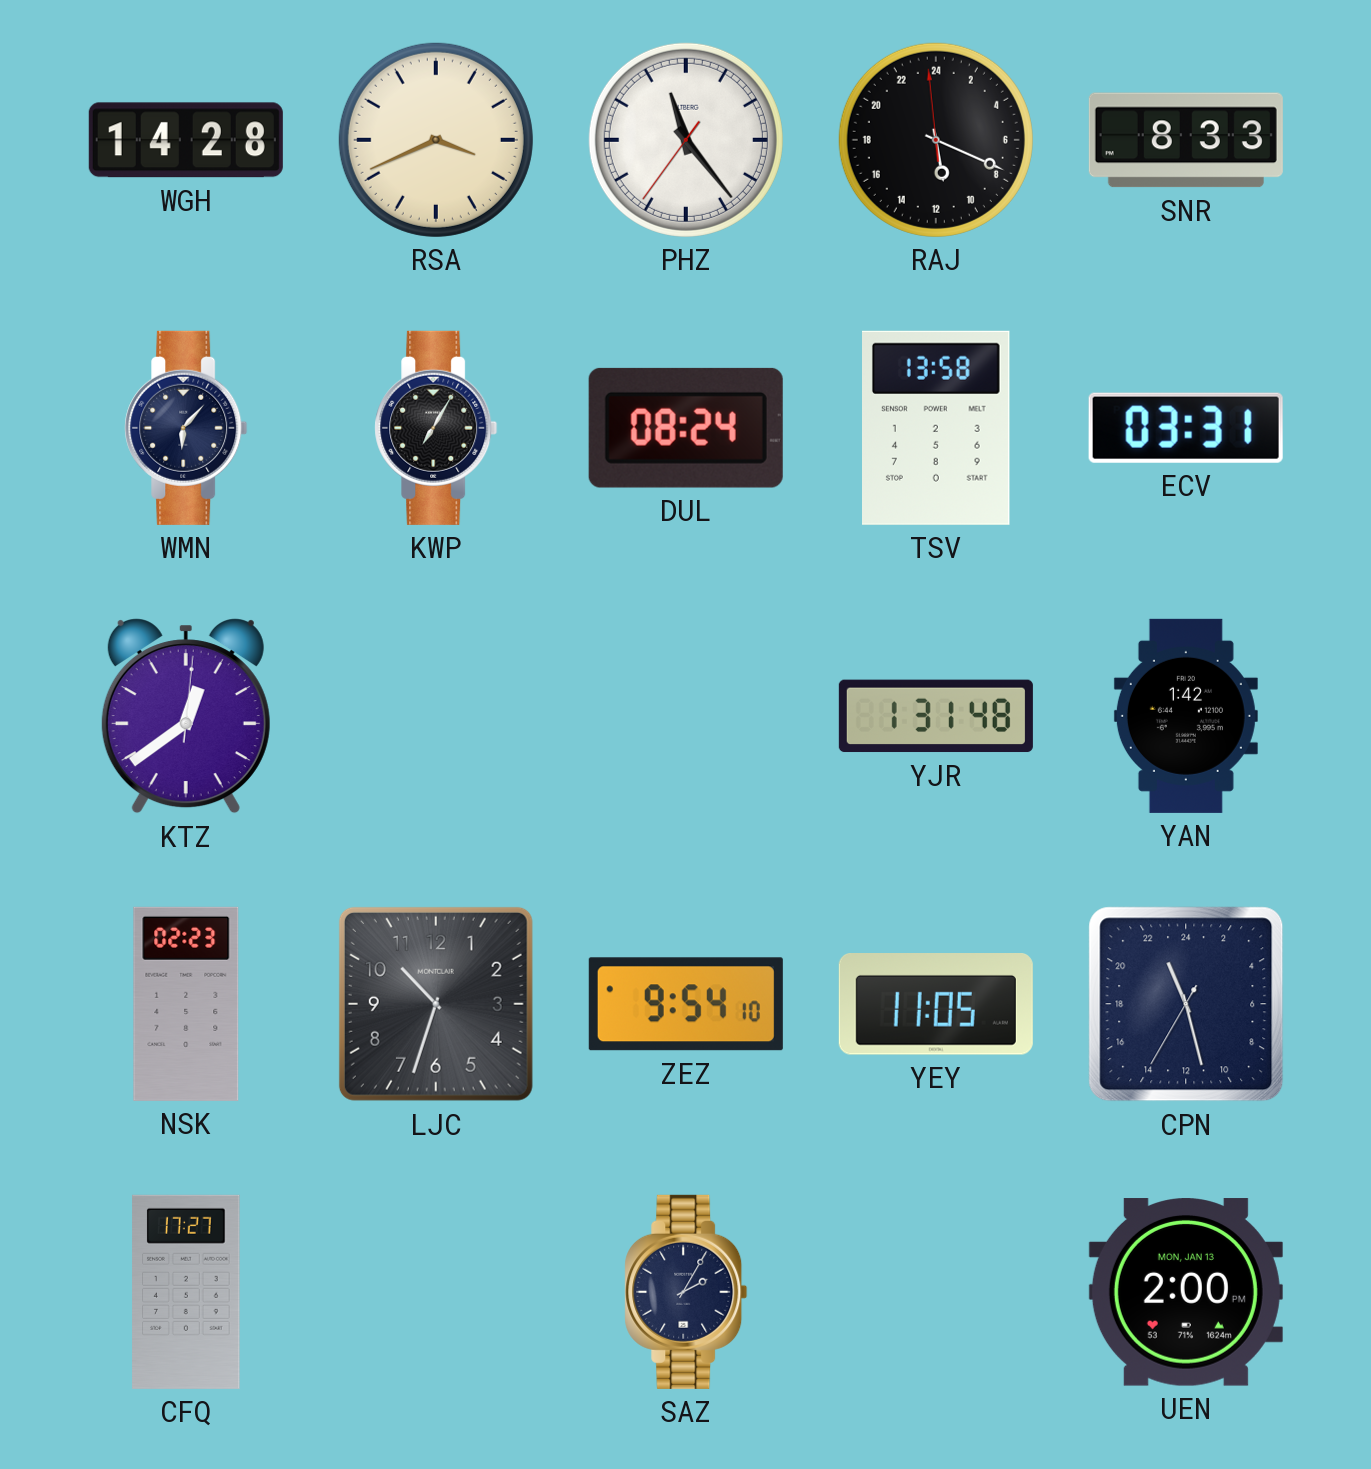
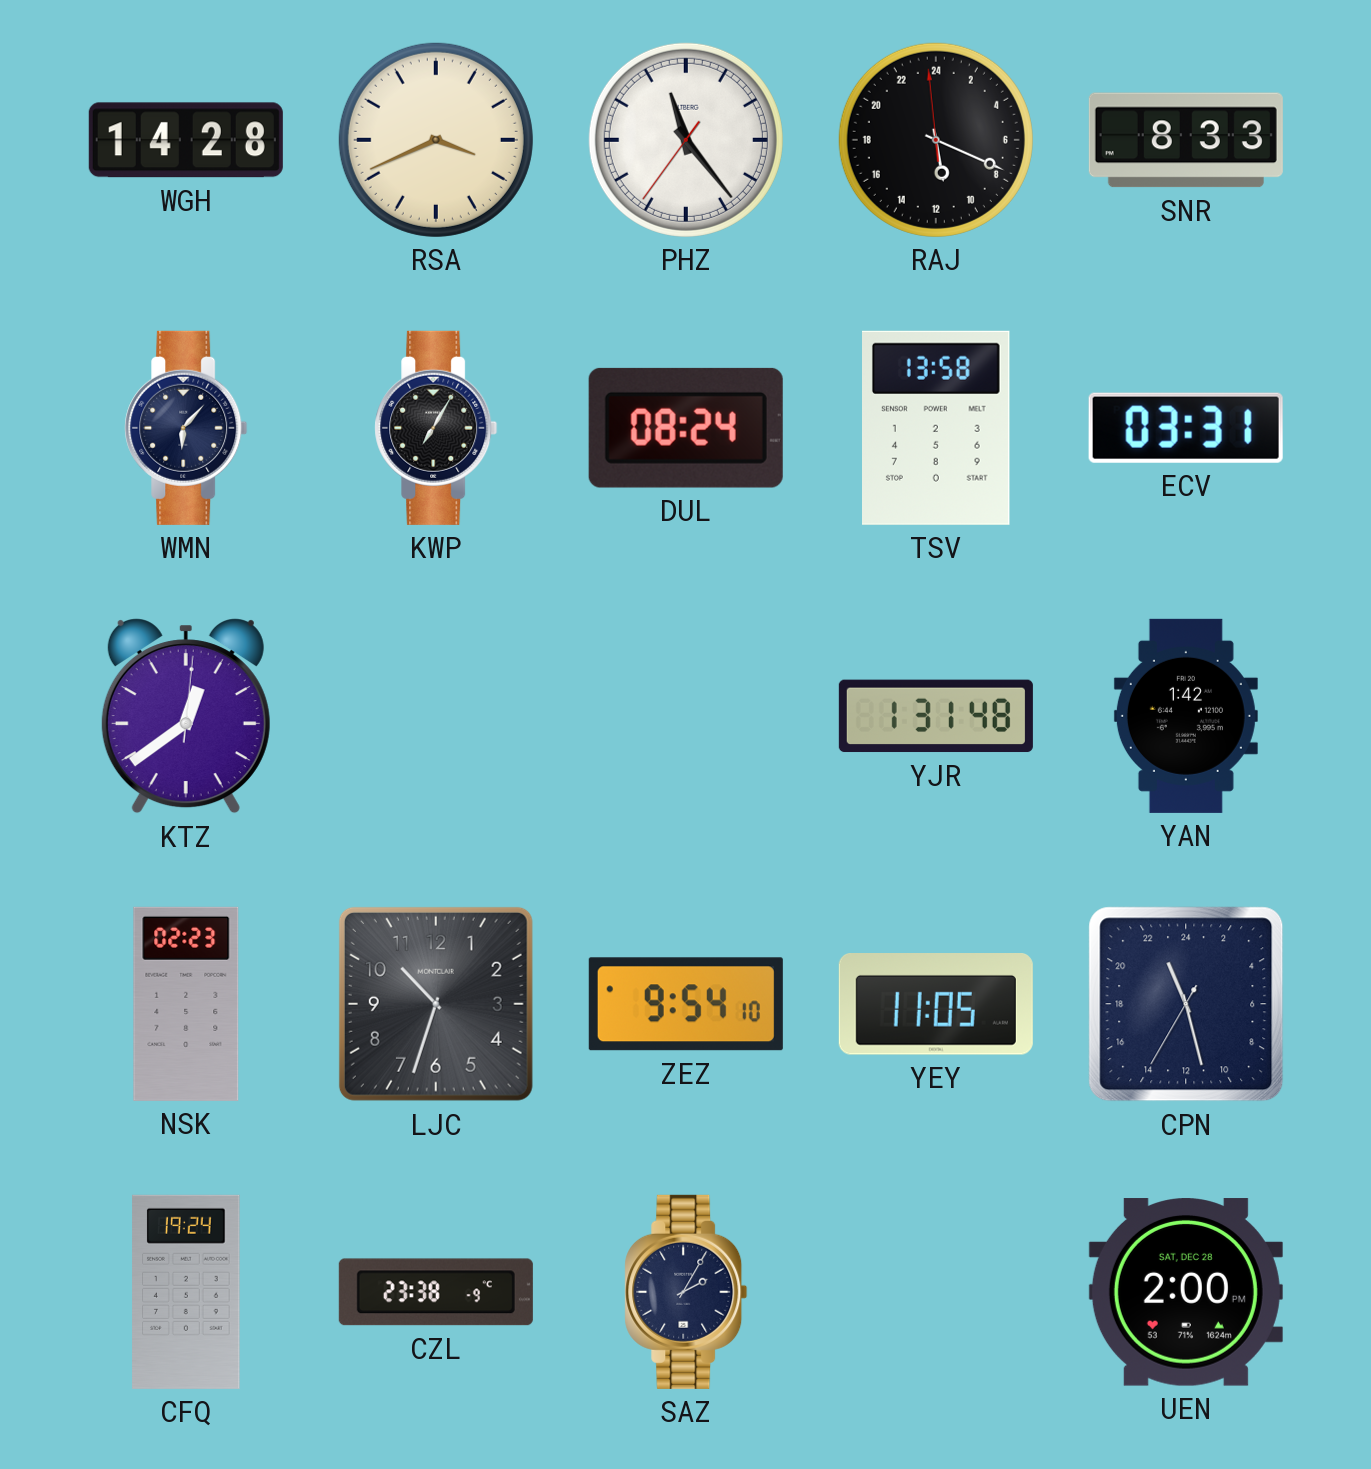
CFQ: 17:27 -> 19:24 (186, 1292)
CZL: none -> 23:38 (436, 1292)
UEN date: MON, JAN 13 -> SAT, DEC 28 (1186, 1292)
